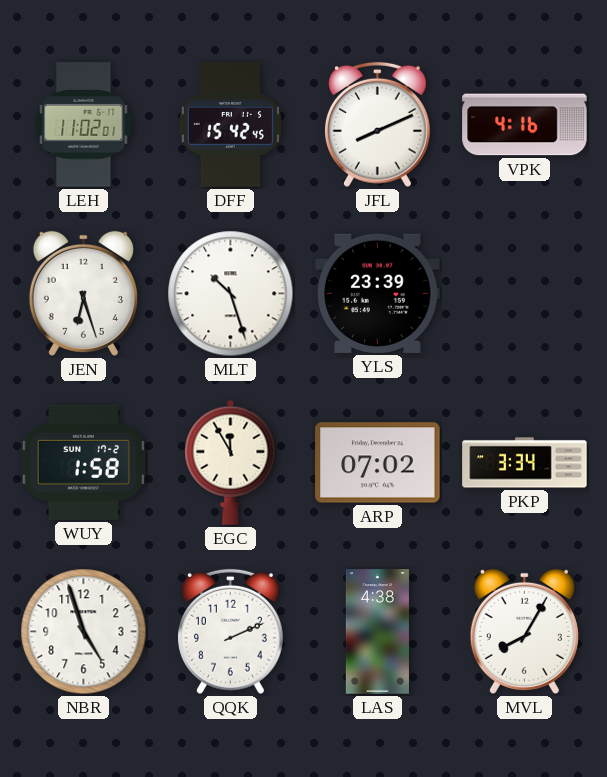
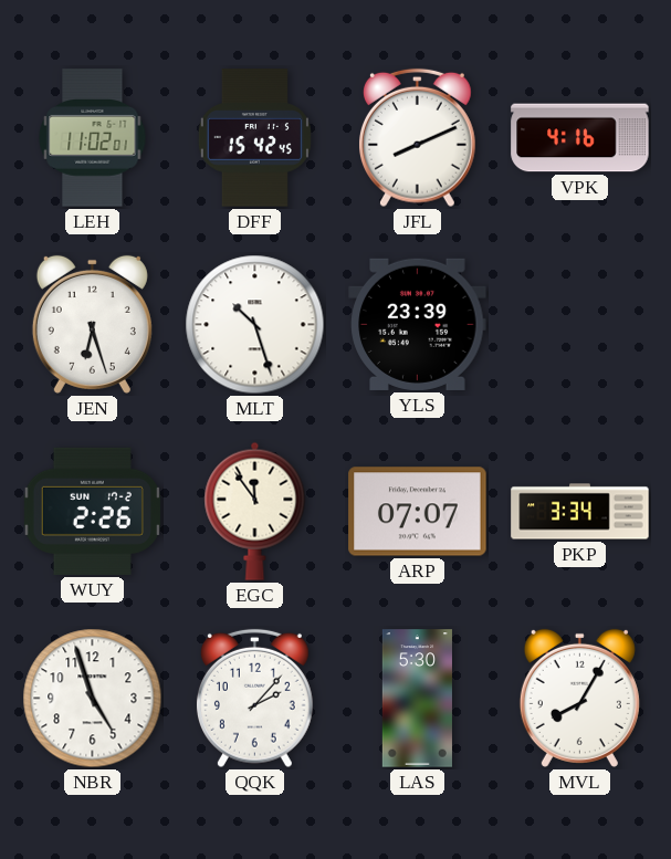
WUY: 1:58 -> 2:26 (92, 511)
EGC: 11:55 -> 11:54 (255, 511)
ARP: 07:02 -> 07:07 (418, 512)
QQK: 2:11 -> 2:07 (254, 699)
LAS: 4:38 -> 5:30 (417, 699)
